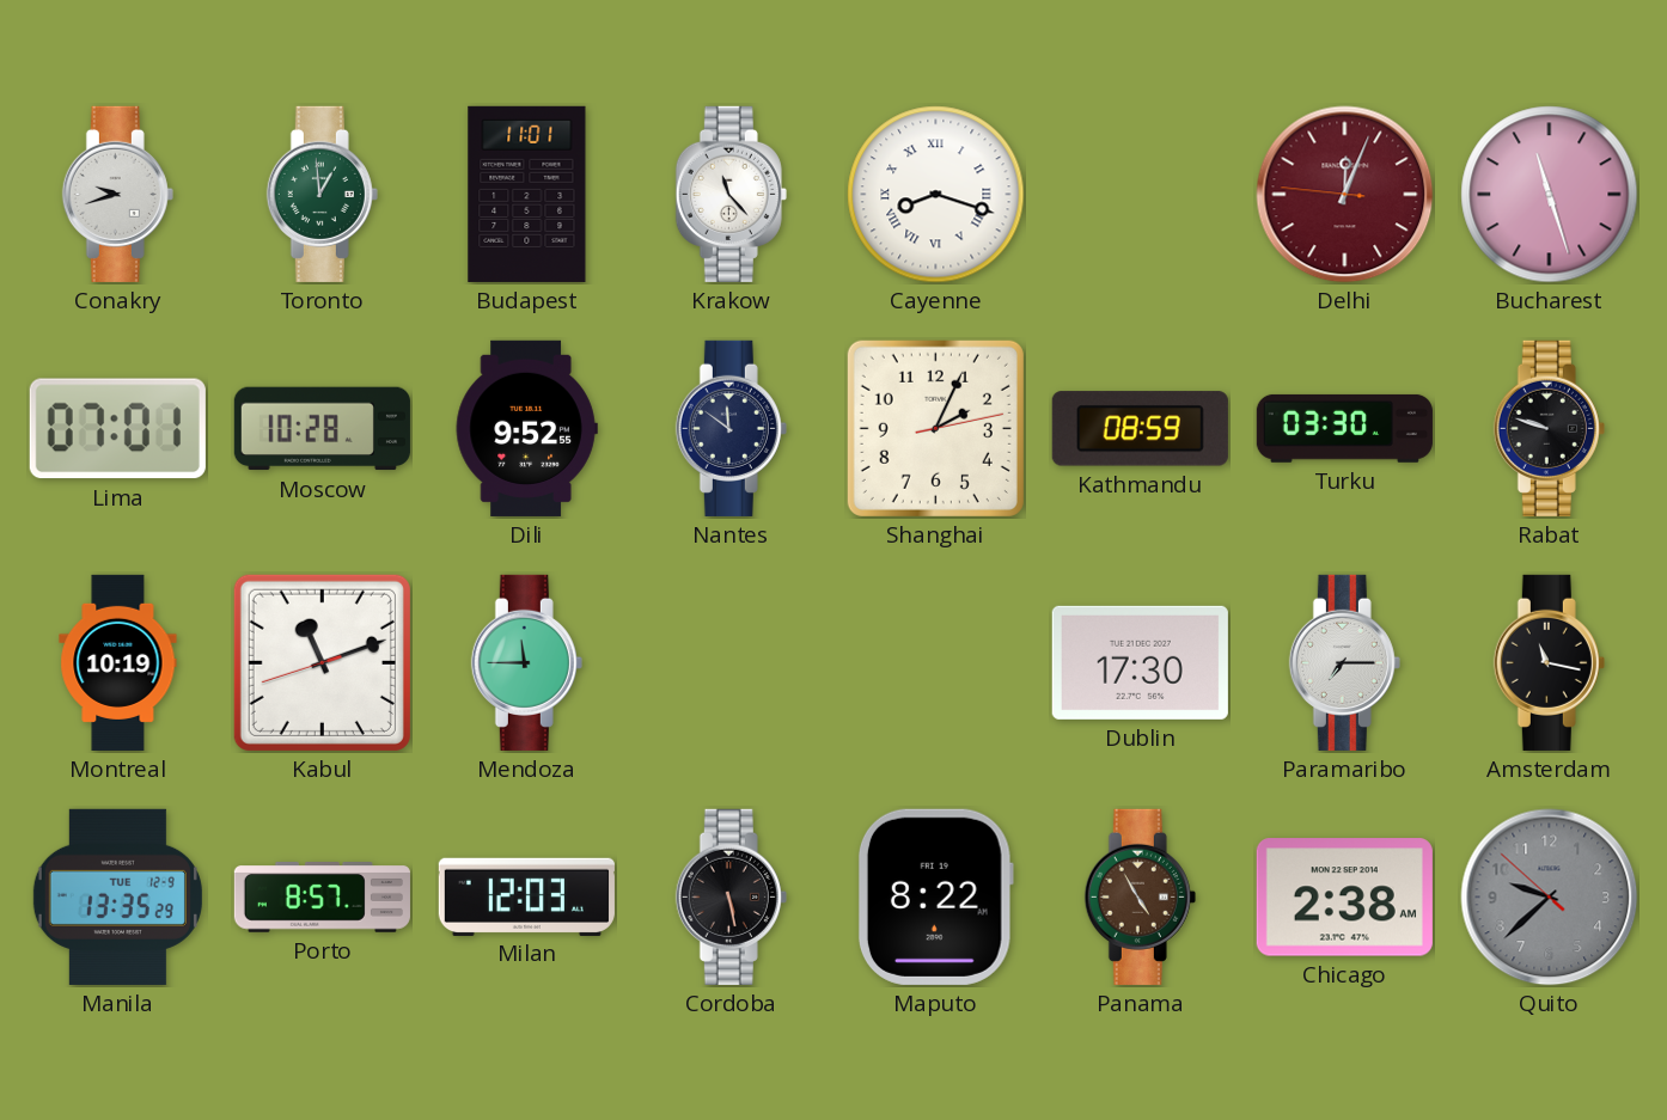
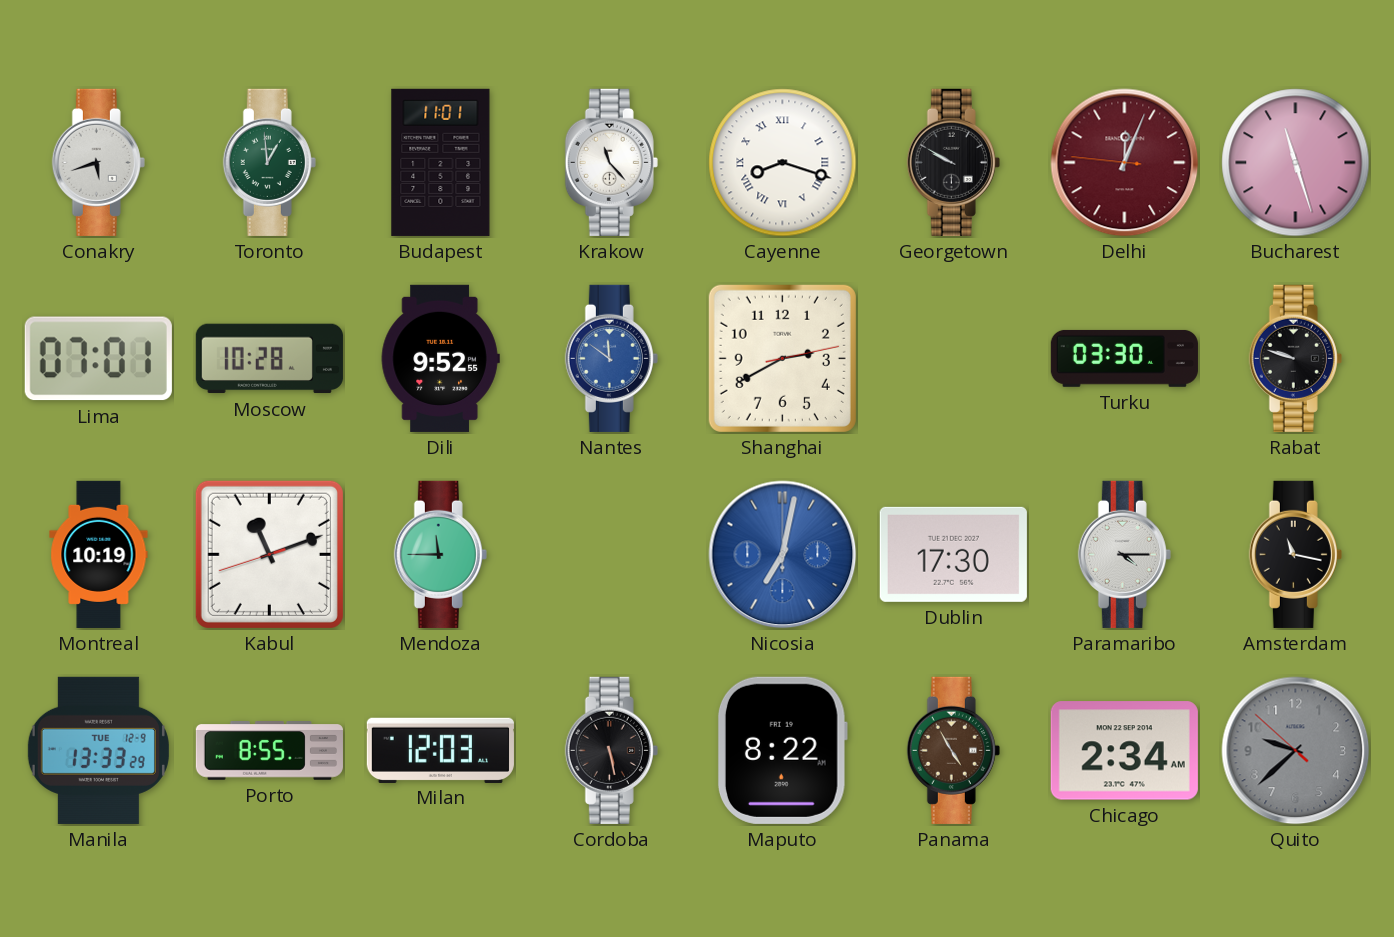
Conakry: 9:42 -> 5:42 (98, 162)
Georgetown: none -> 9:50 (953, 162)
Nantes dial: navy -> blue (611, 358)
Shanghai: 2:04 -> 2:40 (782, 358)
Kathmandu: 08:59 -> none (1140, 429)
Nicosia: none -> 7:02 (783, 555)
Paramaribo: 7:15 -> 4:15 (1124, 554)
Manila: 13:35 -> 13:33 (98, 750)
Porto: 8:57 -> 8:55 (269, 751)
Chicago: 2:38 -> 2:34 (1124, 751)
